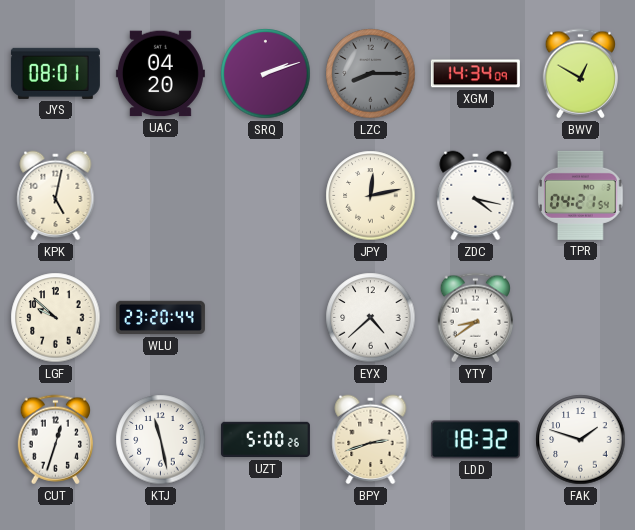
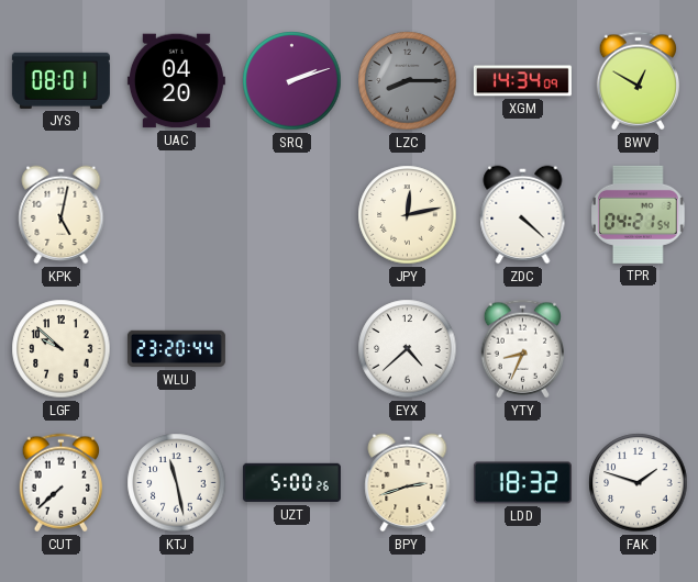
ZDC: 4:17 -> 4:22 (523, 215)
YTY: 8:39 -> 8:34 (522, 349)
CUT: 12:33 -> 7:38 (60, 483)
